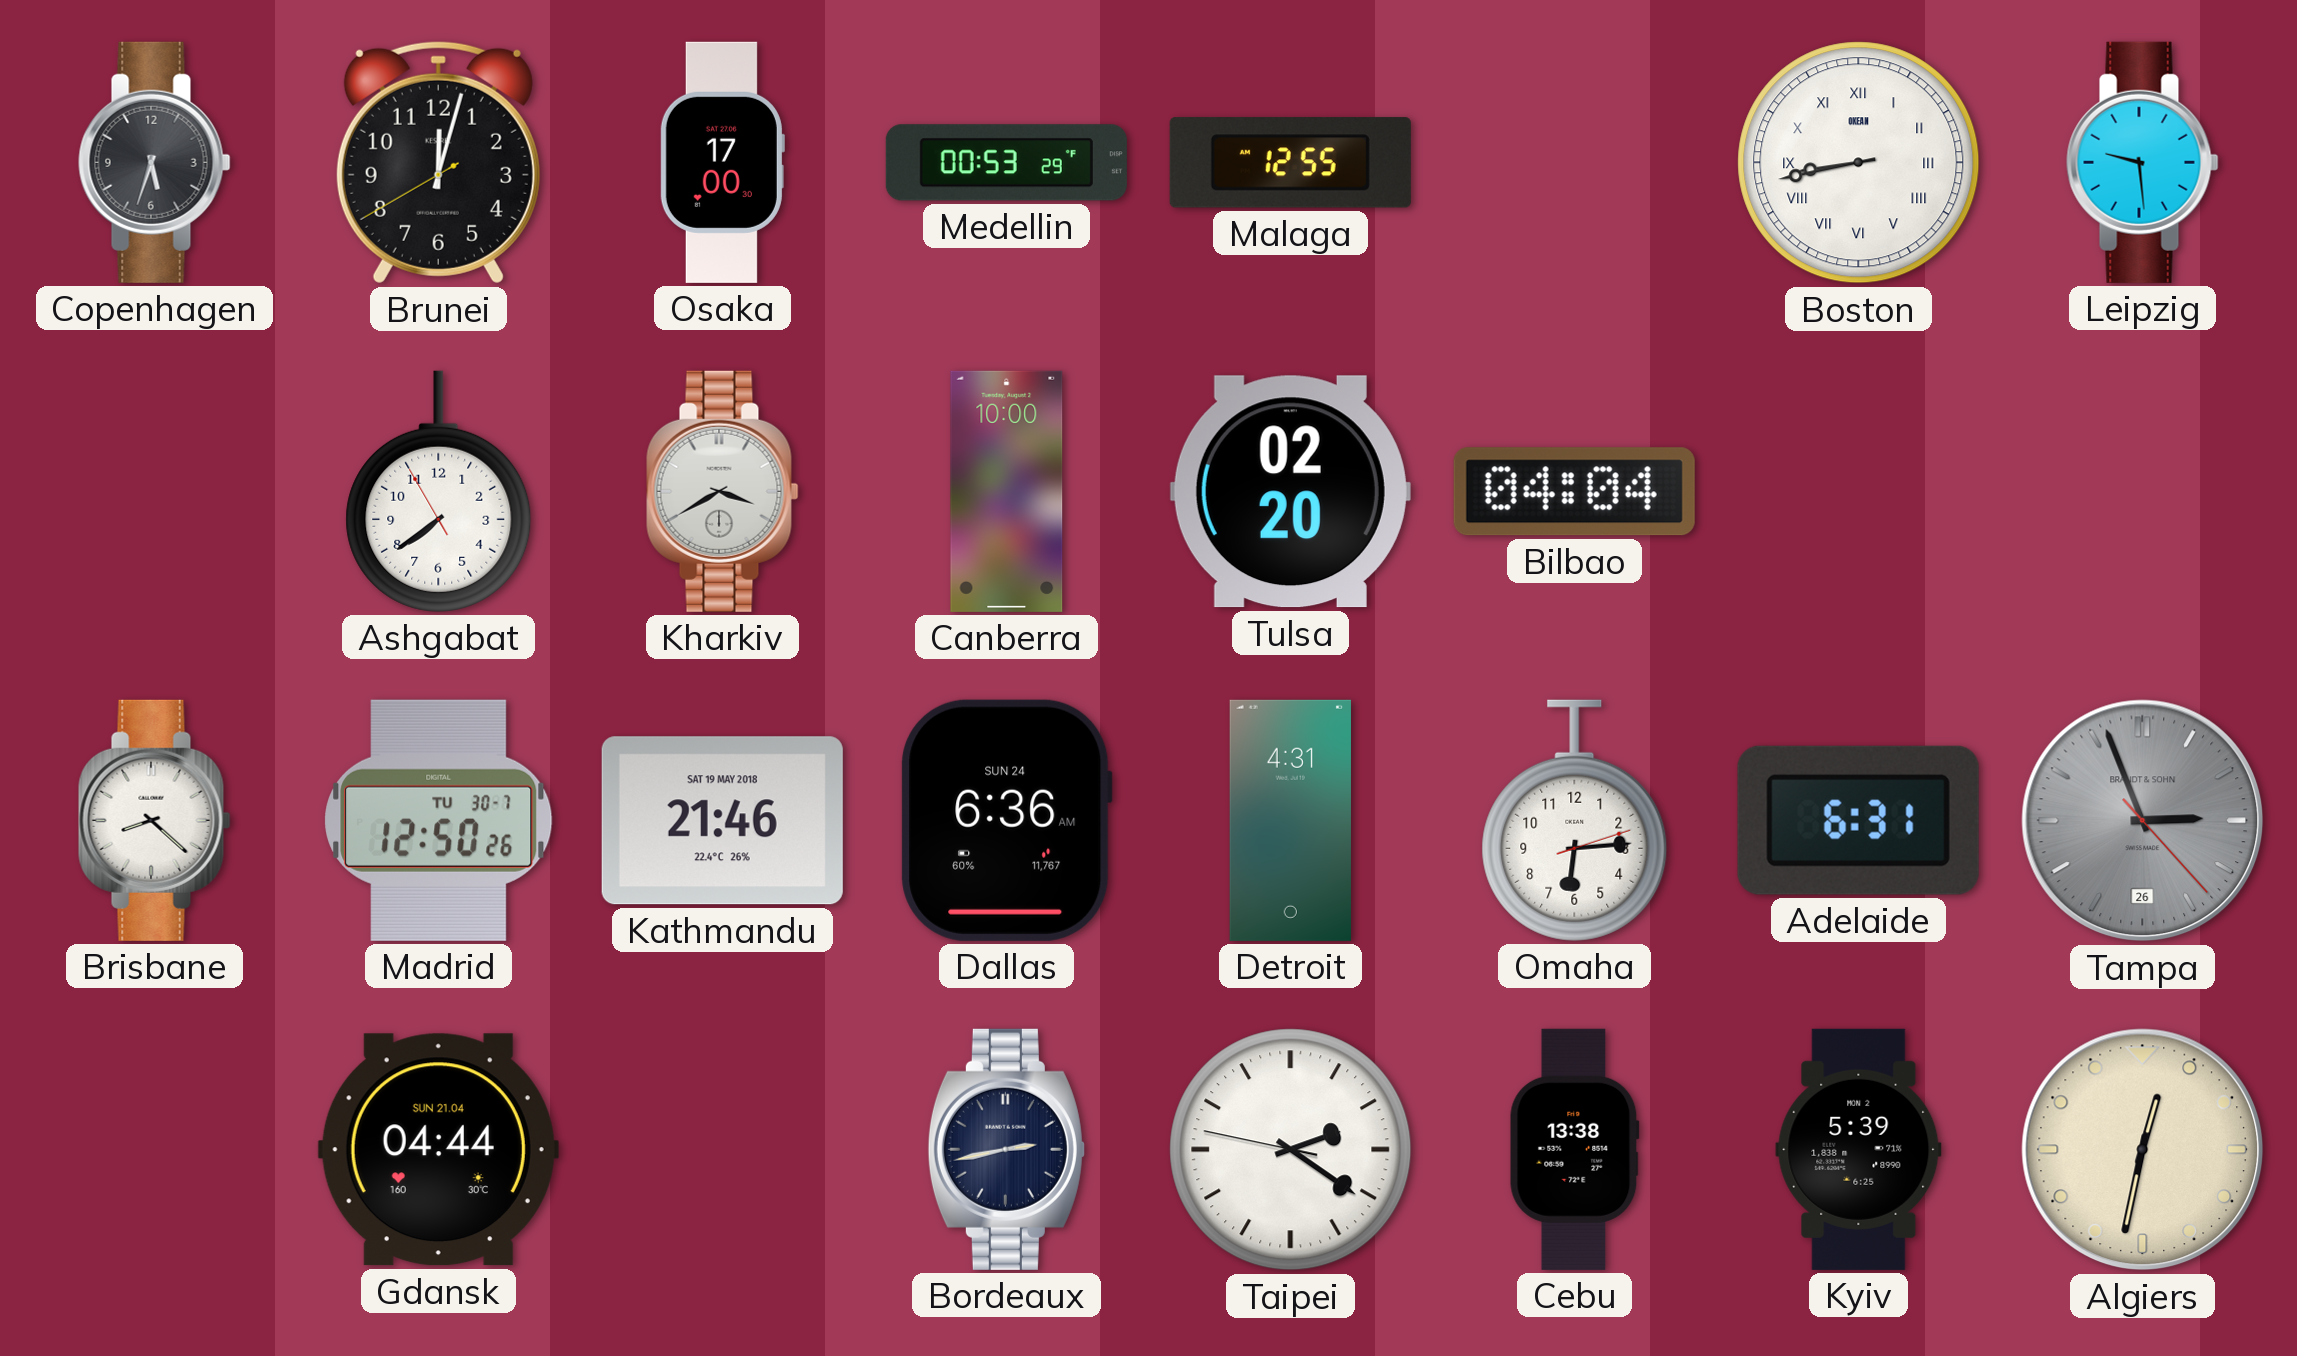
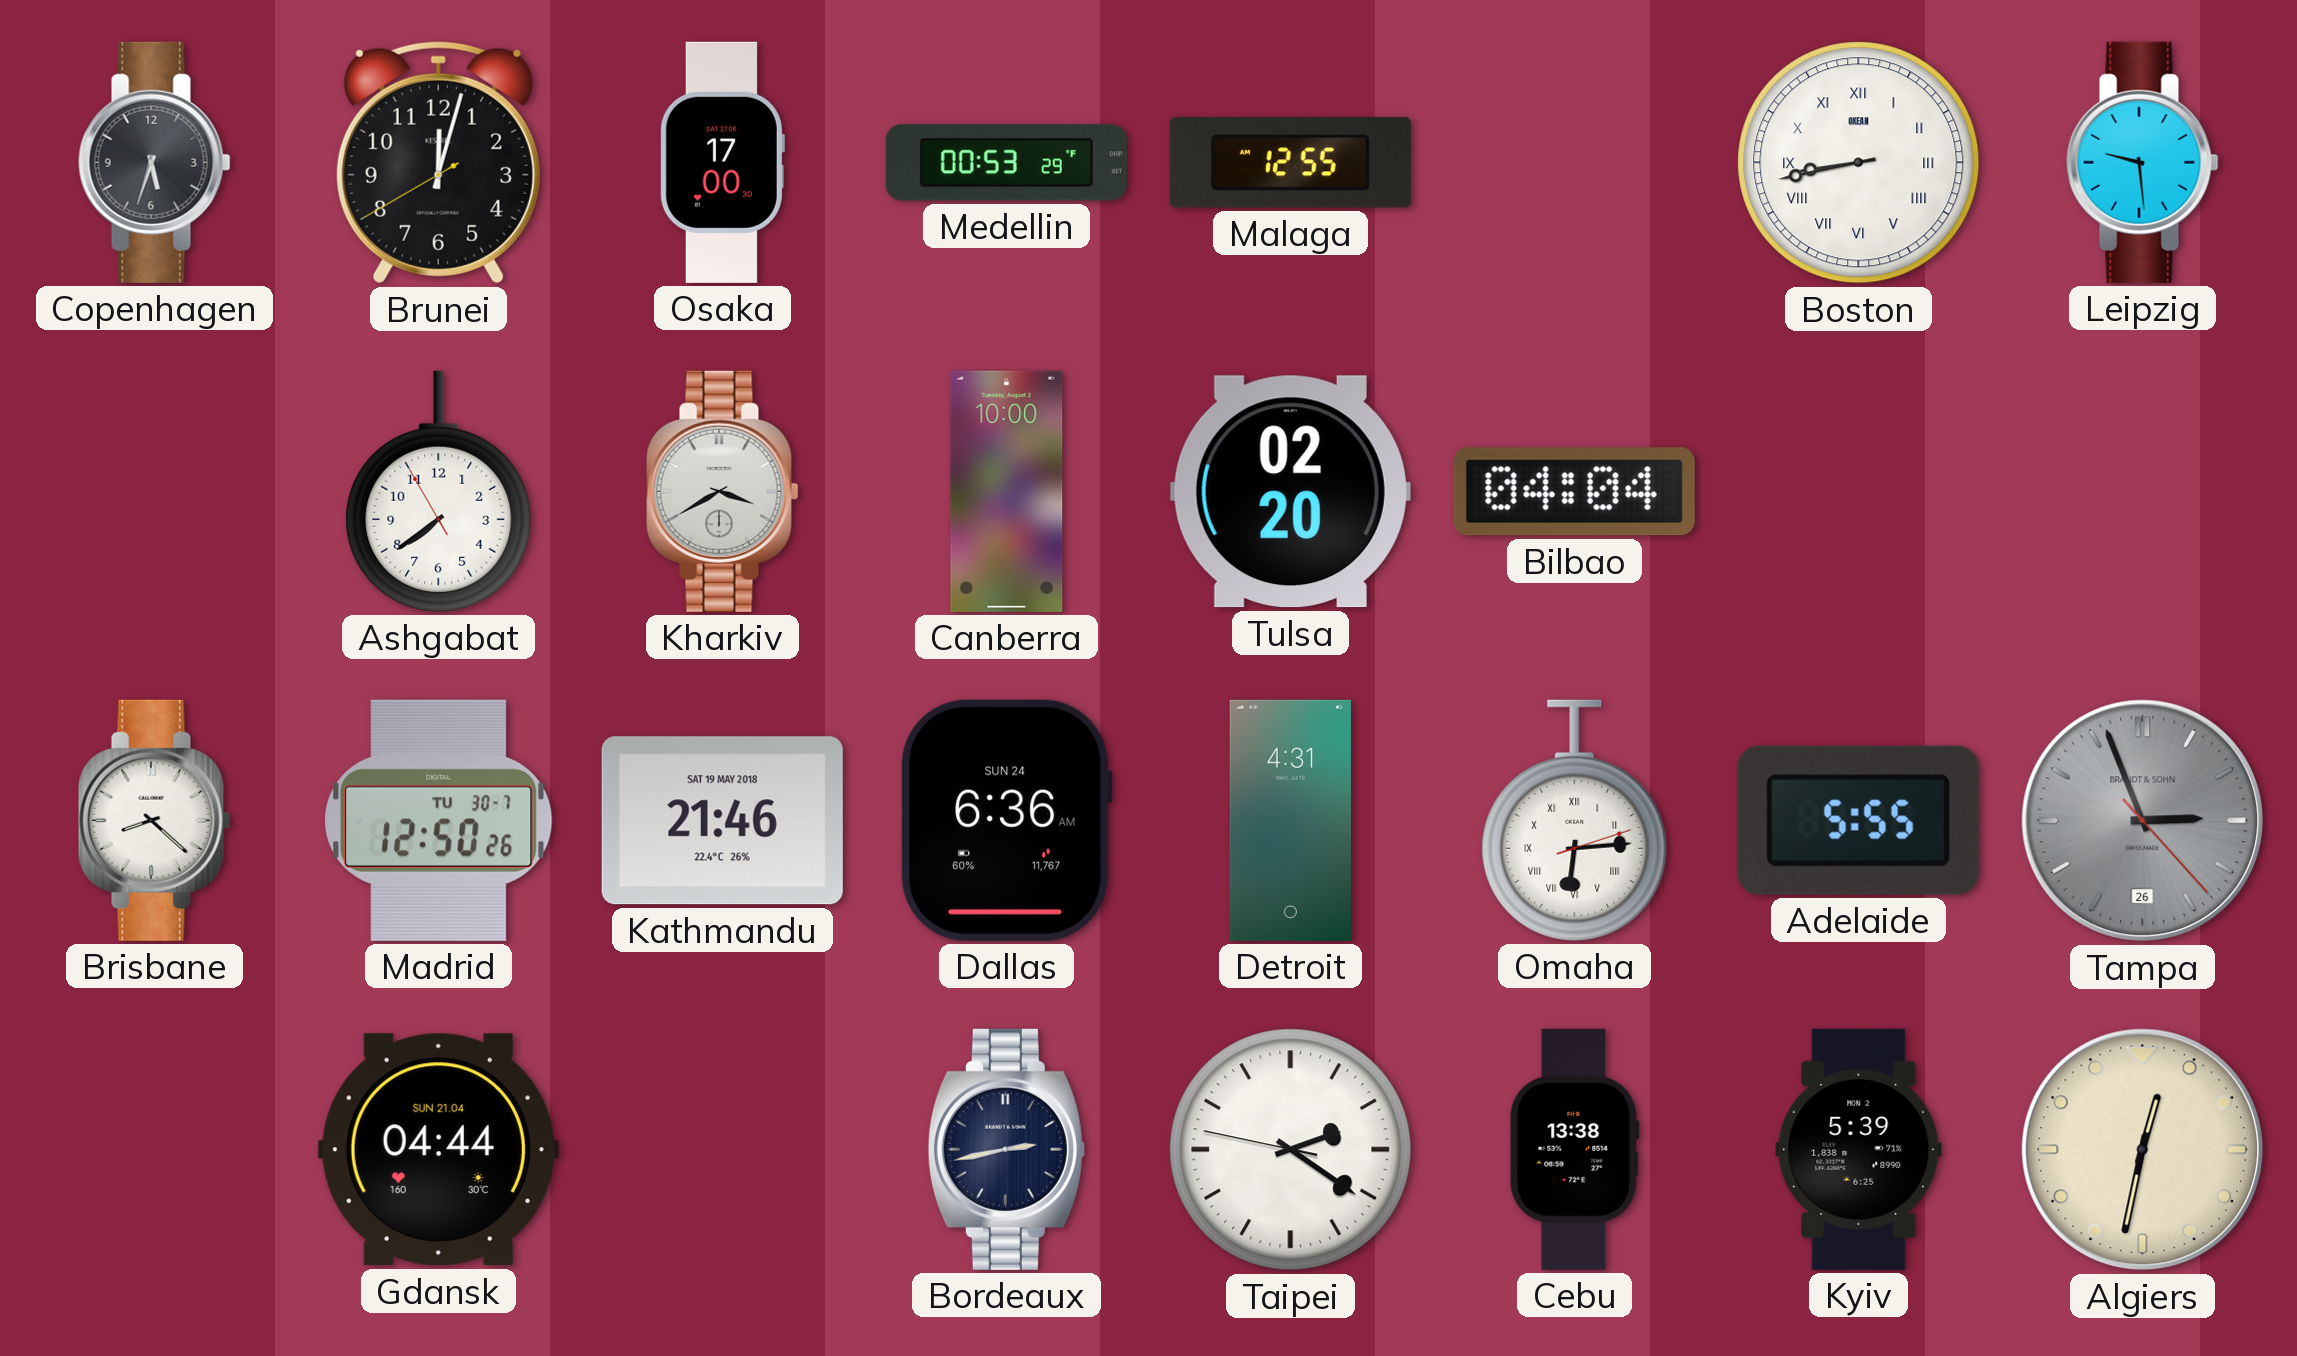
Omaha numerals: Arabic -> Roman (1575, 820)
Adelaide: 6:31 -> 5:55 (1858, 820)
